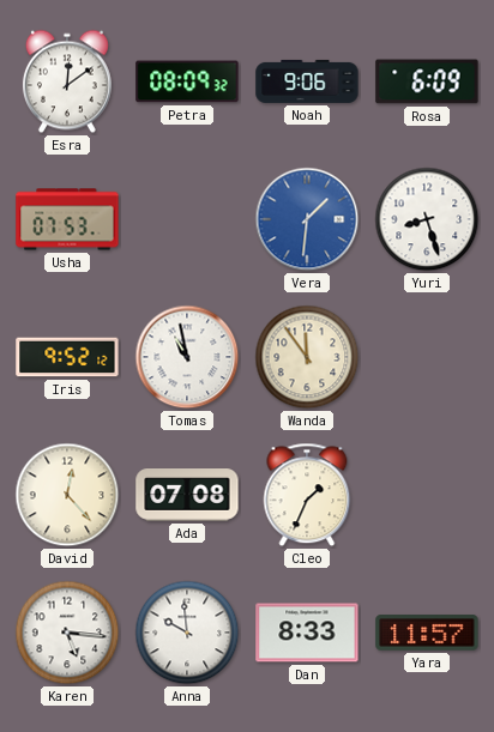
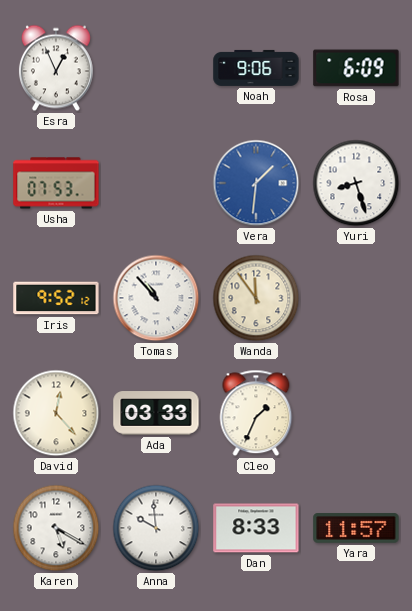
Esra: 12:09 -> 12:56 (56, 68)
Petra: 08:09 -> none (187, 81)
Tomas: 10:58 -> 10:53 (156, 298)
Ada: 07:08 -> 03:33 (156, 413)
Karen: 5:16 -> 5:20 (56, 528)
